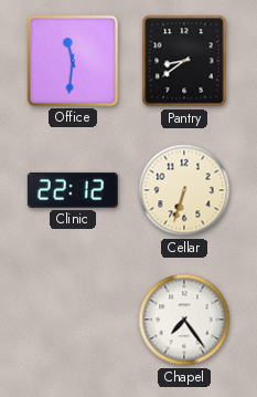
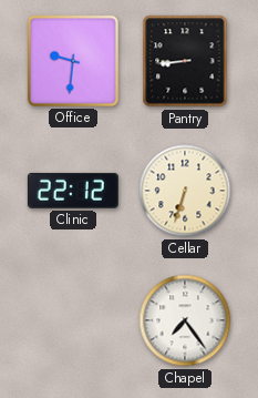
Office: 11:31 -> 9:31 (73, 61)
Pantry: 8:39 -> 8:44 (185, 61)
